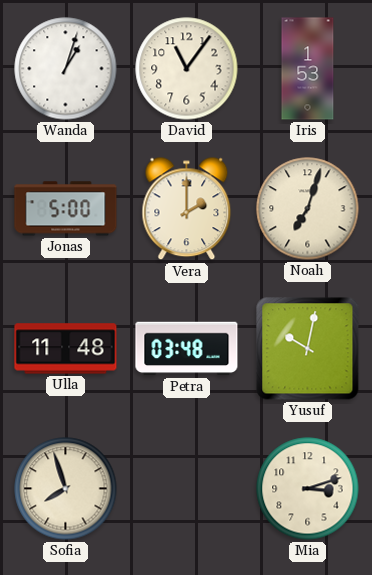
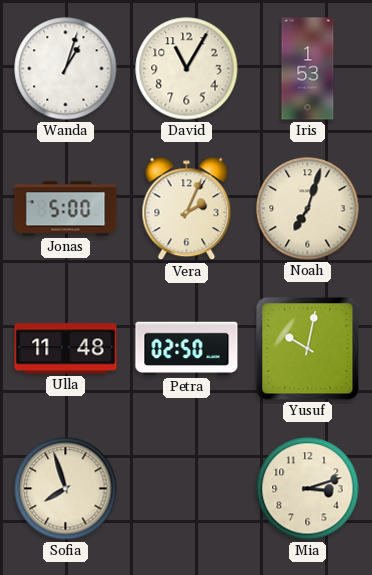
David: 11:06 -> 11:05 (187, 69)
Vera: 2:00 -> 2:04 (187, 209)
Petra: 03:48 -> 02:50 (187, 349)
